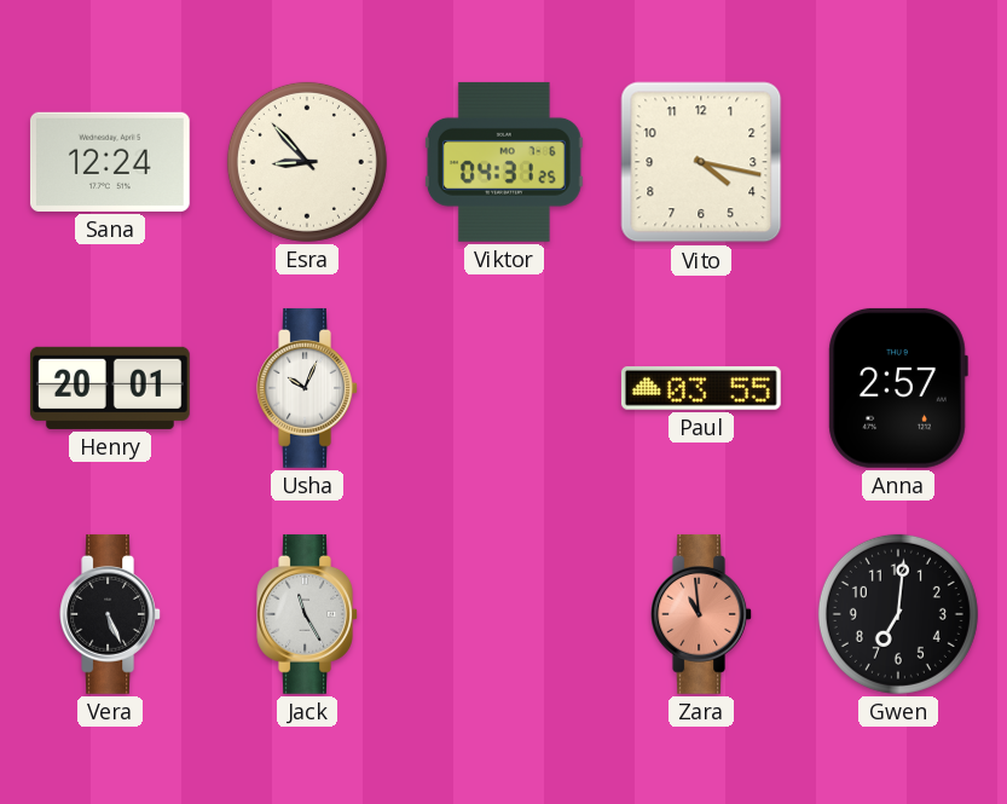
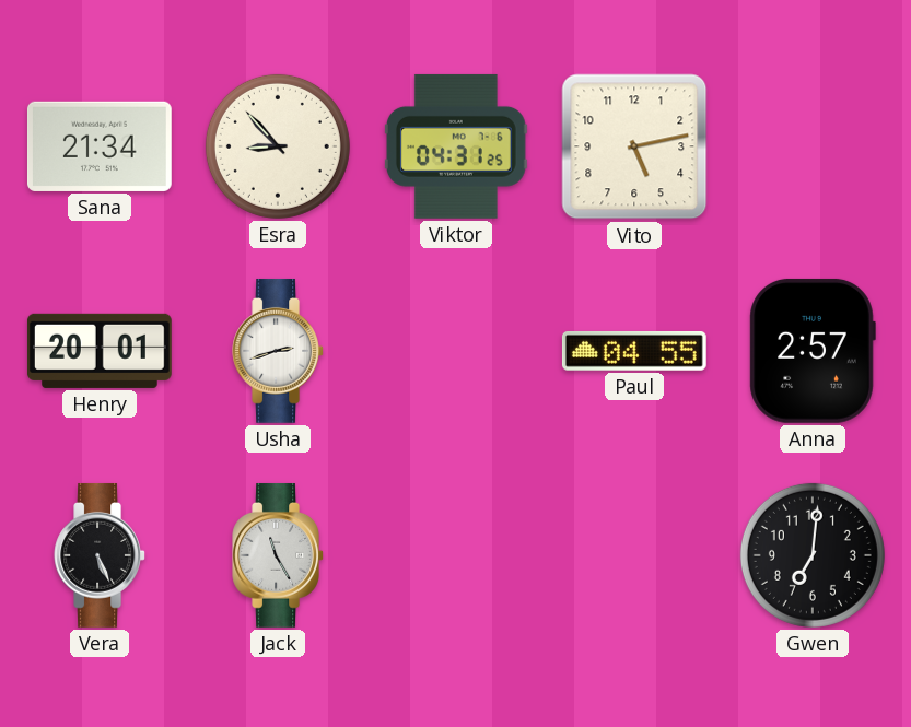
Sana: 12:24 -> 21:34 (100, 146)
Vito: 4:17 -> 5:13 (634, 146)
Usha: 10:04 -> 2:42 (278, 351)
Paul: 03:55 -> 04:55 (634, 351)
Zara: 10:59 -> none (701, 614)
